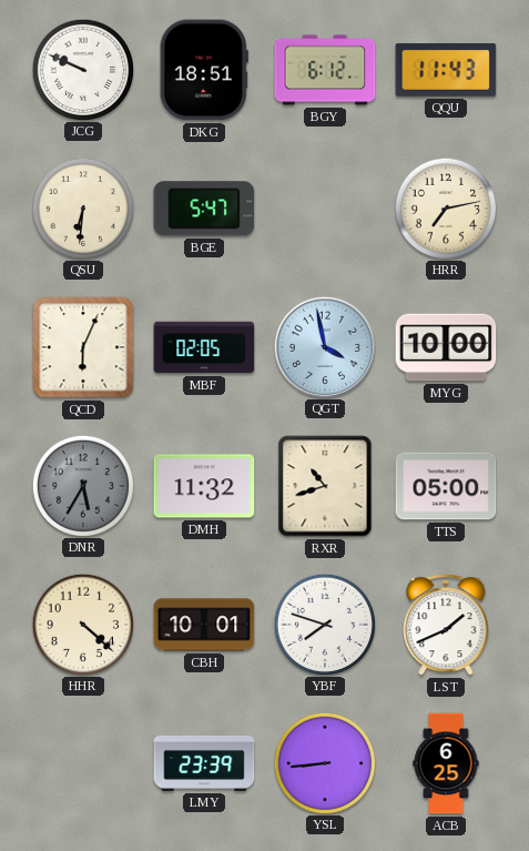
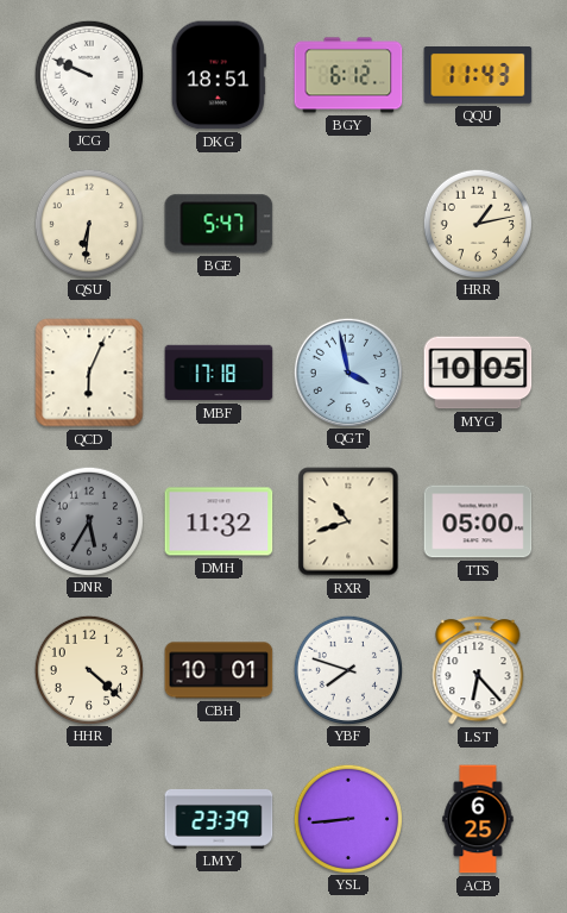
HRR: 7:13 -> 1:13 (477, 223)
MBF: 02:05 -> 17:18 (219, 373)
MYG: 10:00 -> 10:05 (478, 373)
LST: 1:41 -> 6:23 (478, 671)
